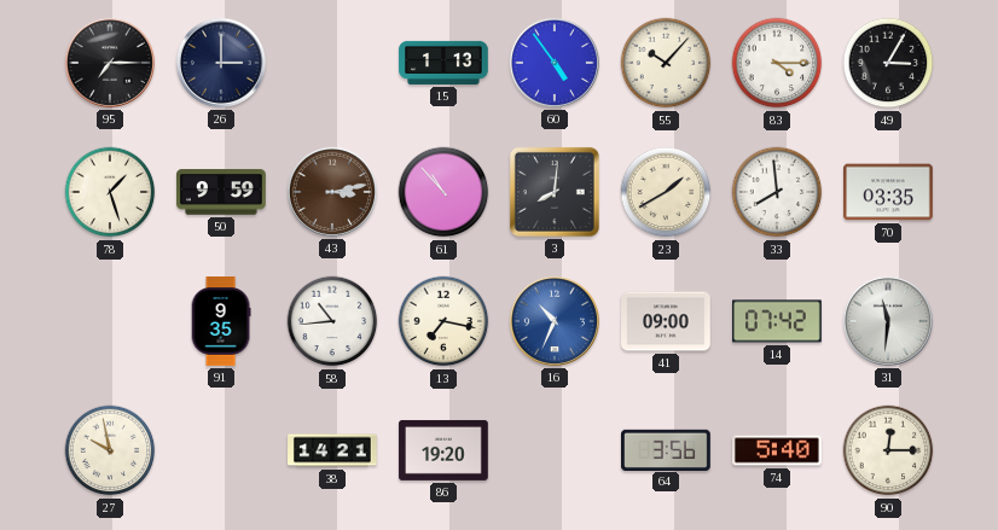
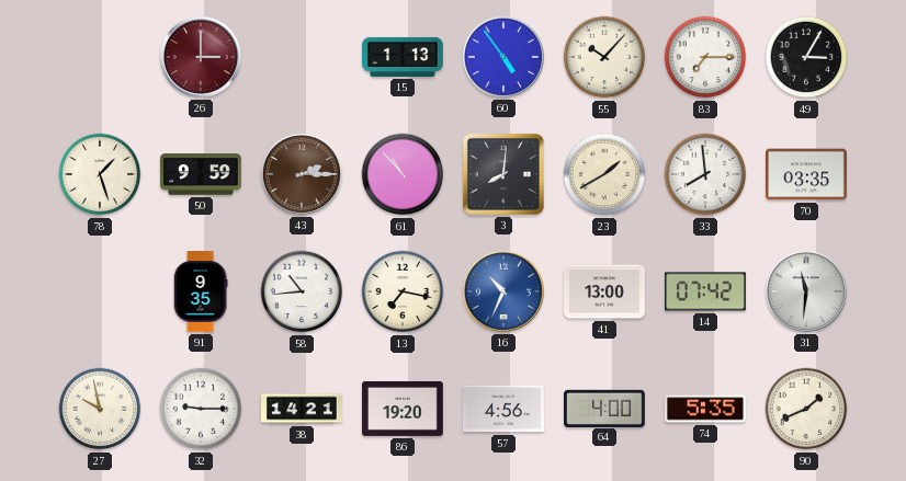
95: 7:15 -> none (110, 63)
26 dial: navy -> burgundy (201, 57)
83: 4:15 -> 7:15 (705, 57)
43: 3:13 -> 2:15 (302, 174)
41: 09:00 -> 13:00 (604, 291)
32: none -> 9:15 (201, 409)
57: none -> 4:56 (503, 409)
64: 3:56 -> 4:00 (605, 408)
74: 5:40 -> 5:35 (706, 409)
90: 12:15 -> 1:41 (806, 409)
